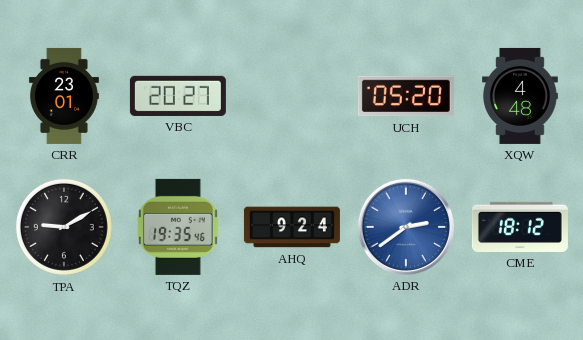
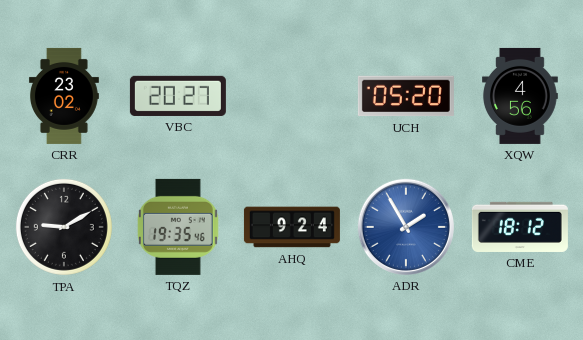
CRR: 23:01 -> 23:02 (64, 96)
XQW: 4:48 -> 4:56 (521, 96)
ADR: 2:39 -> 1:55 (406, 227)
